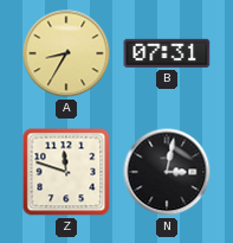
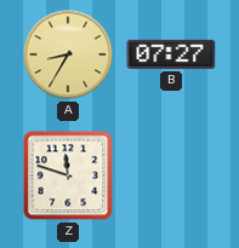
B: 07:31 -> 07:27 (171, 54)
N: 3:02 -> none (167, 172)
